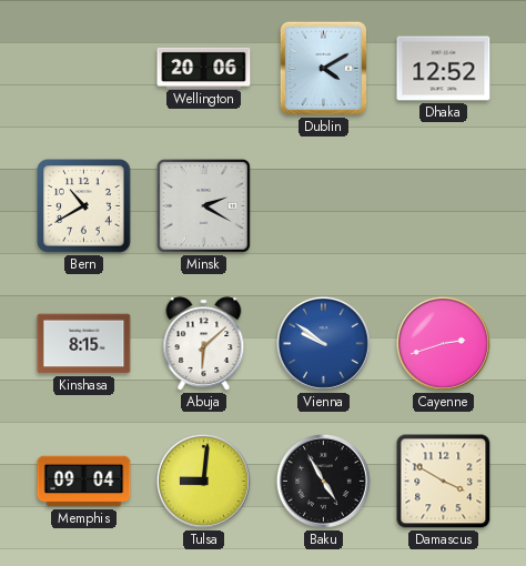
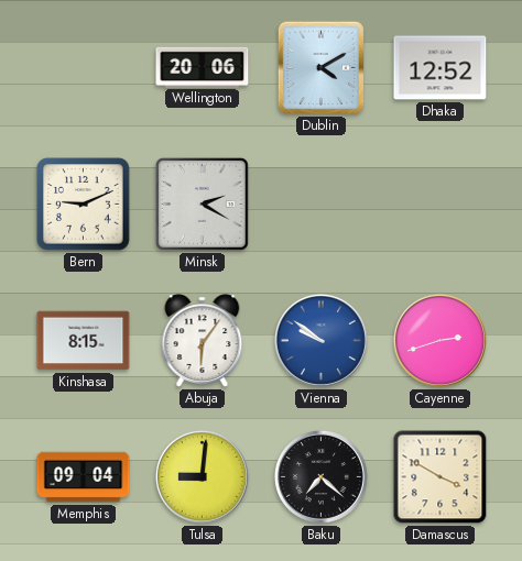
Bern: 10:40 -> 9:11 (84, 205)
Abuja: 6:08 -> 6:06 (203, 341)
Baku: 4:55 -> 7:22 (320, 476)
